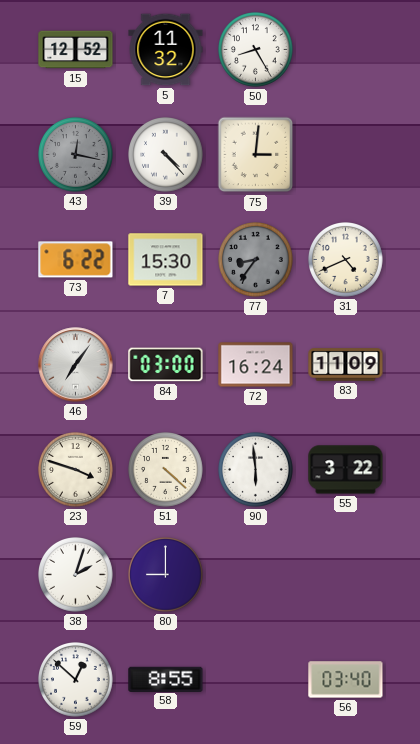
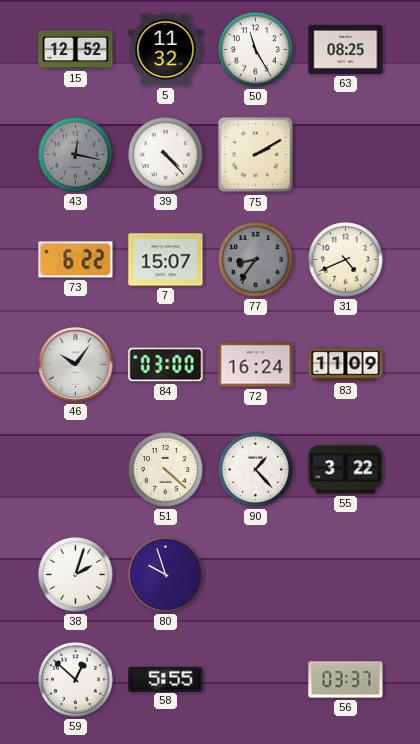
50: 8:25 -> 11:25 (256, 50)
63: none -> 08:25 (346, 49)
75: 3:01 -> 2:10 (256, 155)
7: 15:30 -> 15:07 (166, 260)
46: 7:06 -> 10:06 (76, 365)
23: 3:48 -> none (76, 470)
90: 5:59 -> 1:23 (256, 470)
80: 9:00 -> 9:57 (166, 575)
58: 8:55 -> 5:55 (166, 679)
56: 03:40 -> 03:37 (346, 680)
